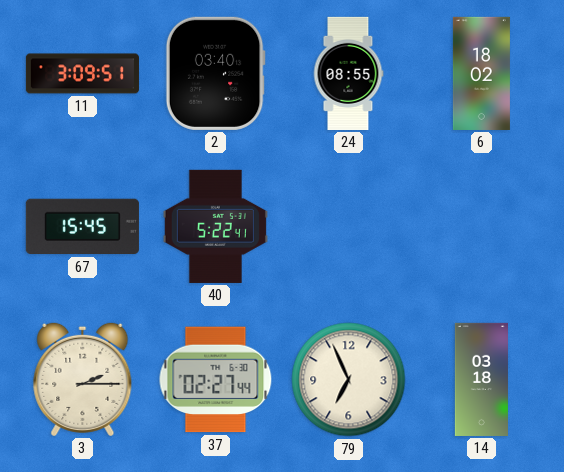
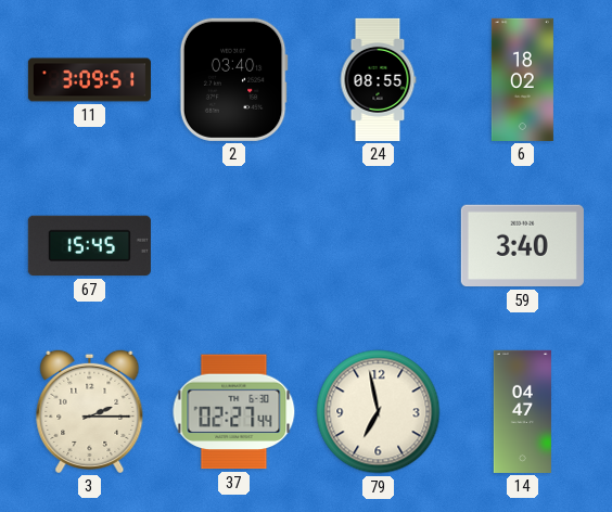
40: 5:22 -> none (215, 226)
59: none -> 3:40 (522, 246)
79: 6:56 -> 6:58 (379, 412)
14: 03:18 -> 04:47 (522, 411)
